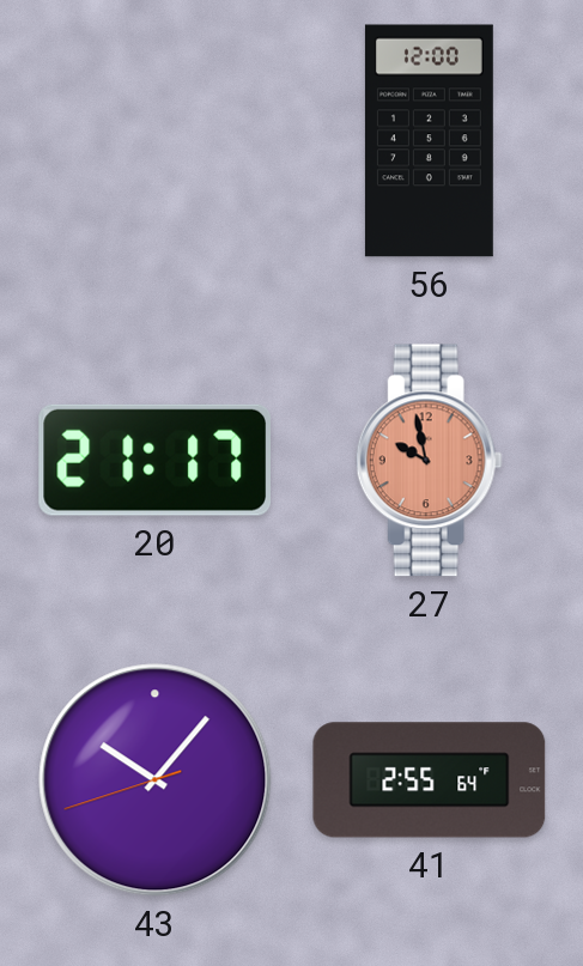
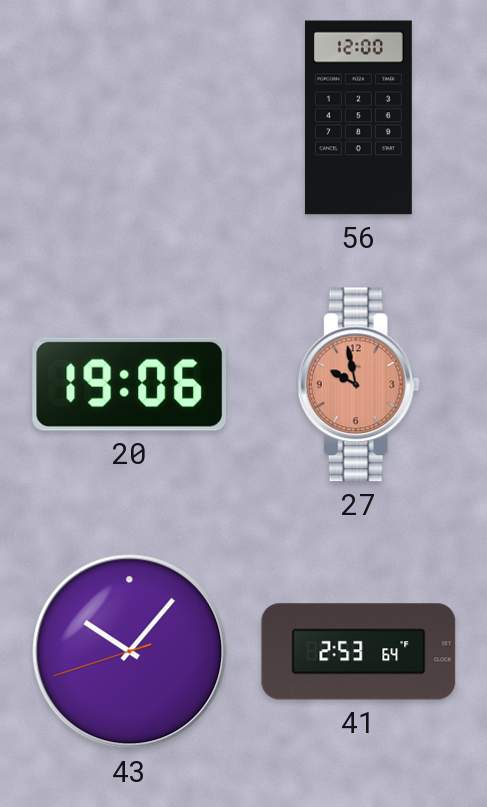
20: 21:17 -> 19:06 (129, 384)
41: 2:55 -> 2:53 (359, 652)
